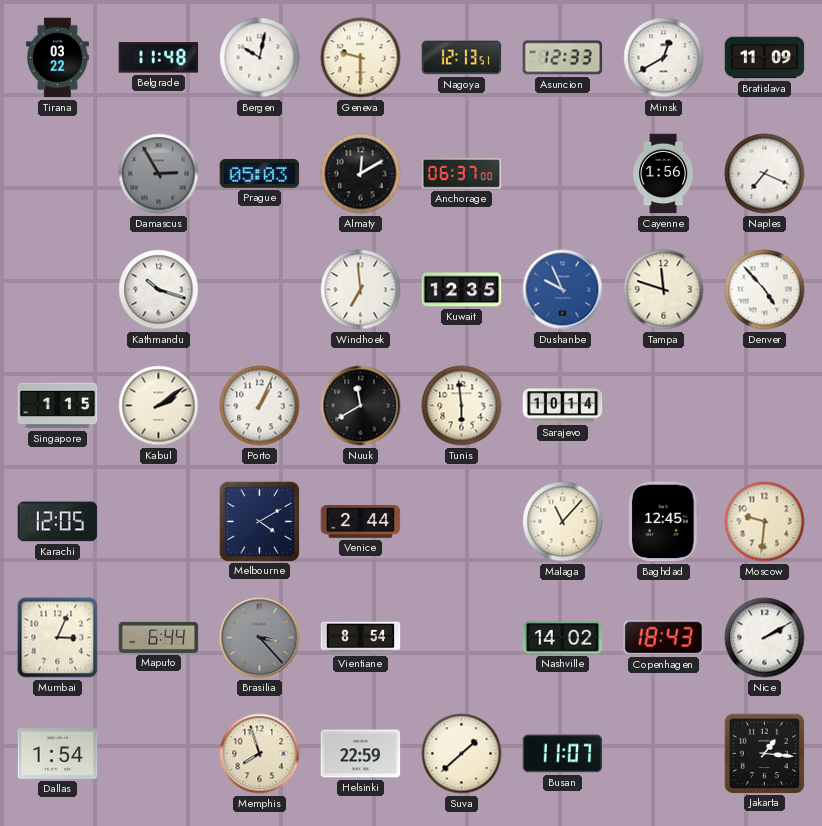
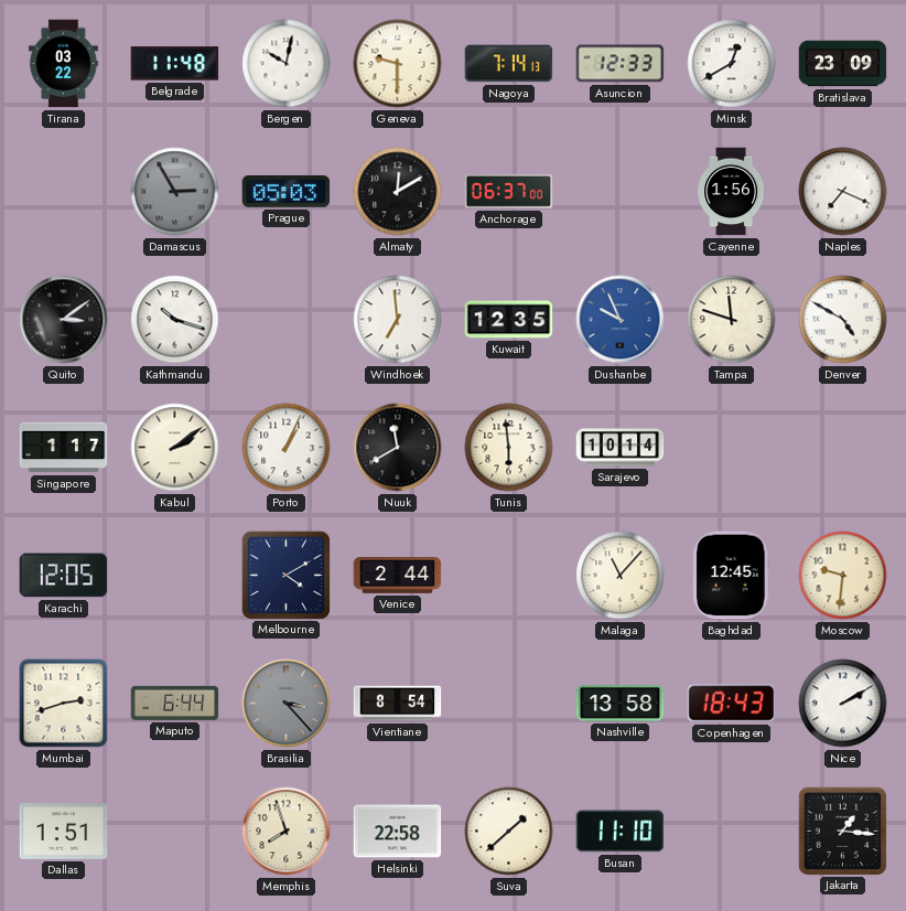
Nagoya: 12:13 -> 7:14 (509, 64)
Bratislava: 11:09 -> 23:09 (843, 64)
Quito: none -> 3:09 (64, 320)
Denver: 4:53 -> 4:50 (843, 320)
Singapore: 1:15 -> 1:17 (64, 448)
Mumbai: 3:04 -> 2:42 (64, 704)
Nashville: 14:02 -> 13:58 (621, 704)
Dallas: 1:54 -> 1:51 (64, 832)
Helsinki: 22:59 -> 22:58 (398, 832)
Busan: 11:07 -> 11:10 (621, 832)
